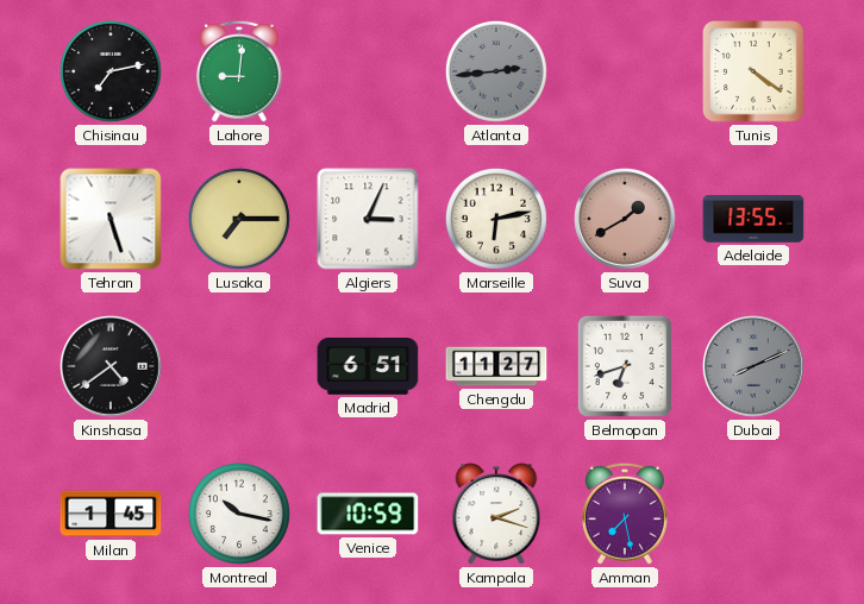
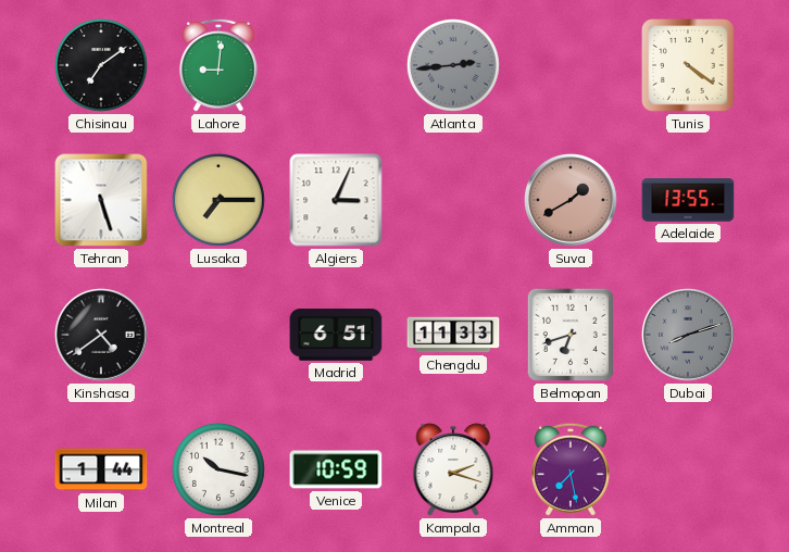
Chisinau: 7:13 -> 7:09 (101, 65)
Marseille: 6:13 -> none (496, 219)
Chengdu: 11:27 -> 11:33 (453, 335)
Dubai: 8:11 -> 8:12 (689, 336)
Milan: 1:45 -> 1:44 (101, 469)
